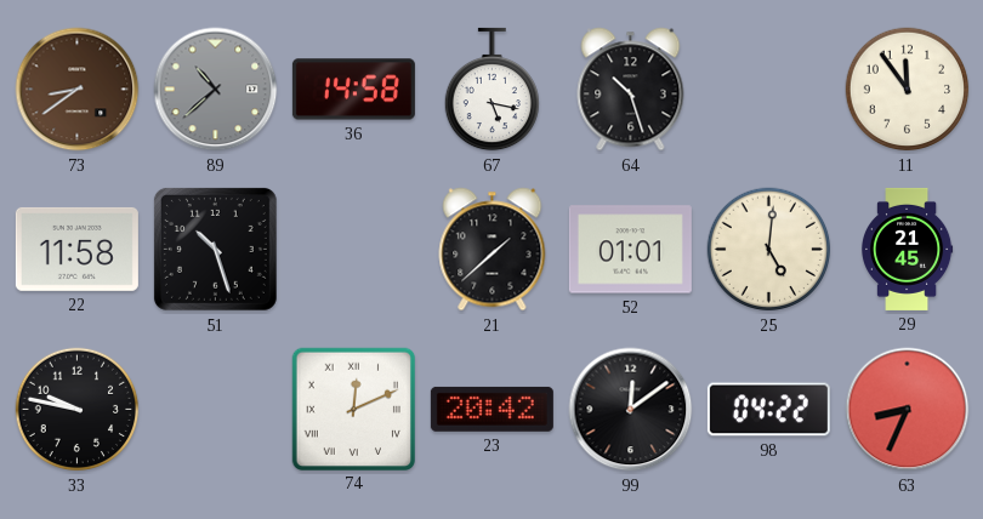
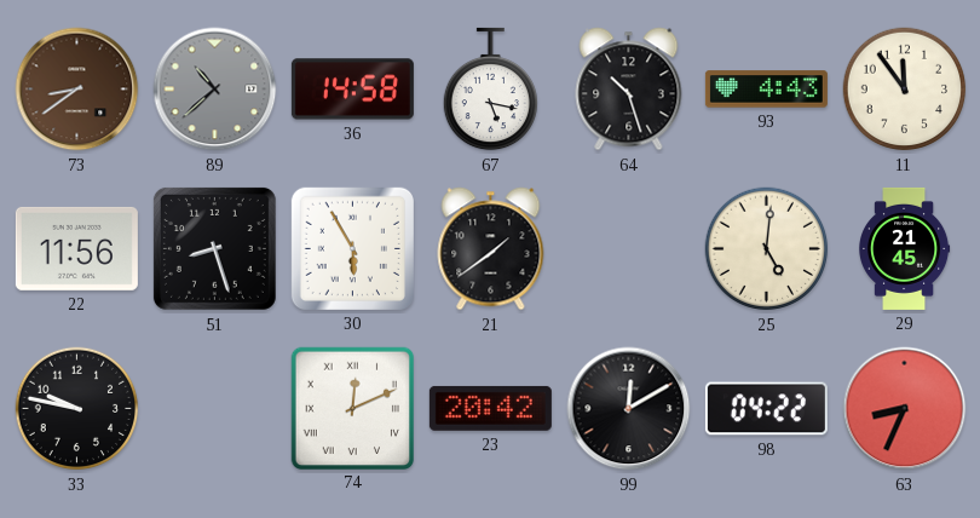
93: none -> 4:43 (766, 90)
22: 11:58 -> 11:56 (76, 248)
51: 10:27 -> 8:27 (214, 248)
30: none -> 5:55 (352, 248)
21: 1:38 -> 1:39 (491, 249)
52: 01:01 -> none (630, 250)
99: 12:09 -> 12:10 (629, 409)
